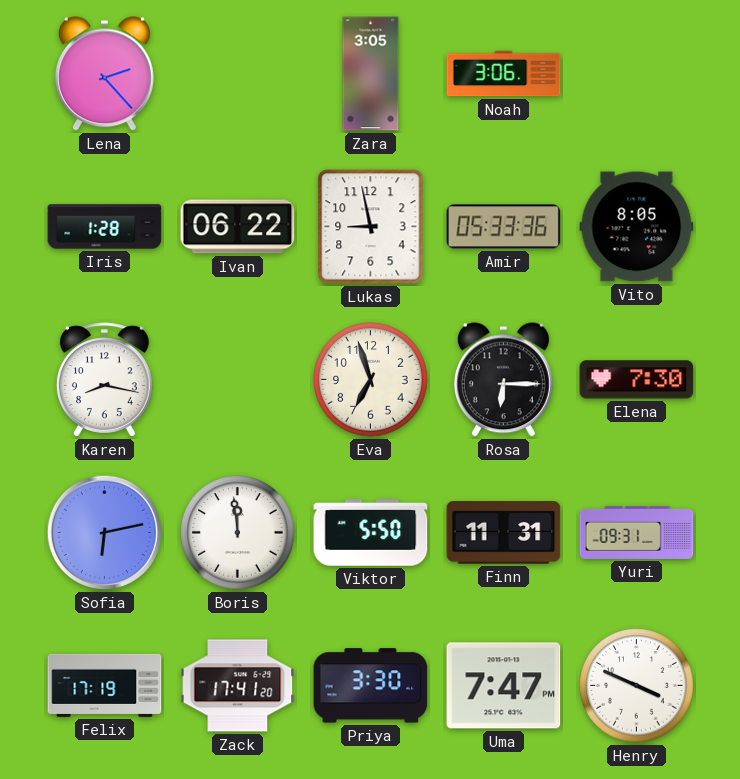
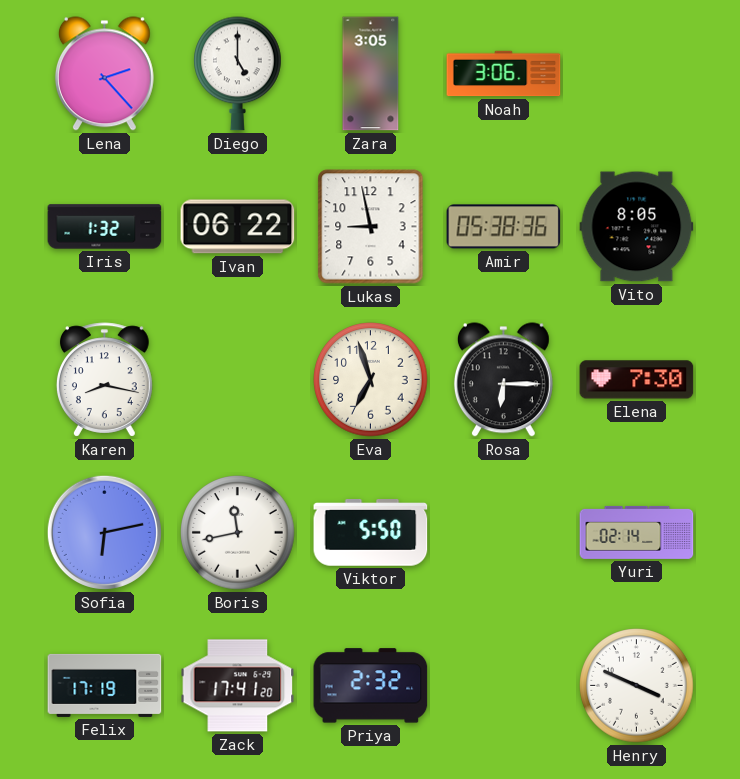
Diego: none -> 5:00 (238, 74)
Iris: 1:28 -> 1:32 (105, 227)
Amir: 05:33 -> 05:38 (504, 227)
Boris: 11:59 -> 11:43 (238, 533)
Finn: 11:31 -> none (504, 533)
Yuri: 09:31 -> 02:14 (637, 532)
Priya: 3:30 -> 2:32 (371, 686)
Uma: 7:47 -> none (504, 686)
